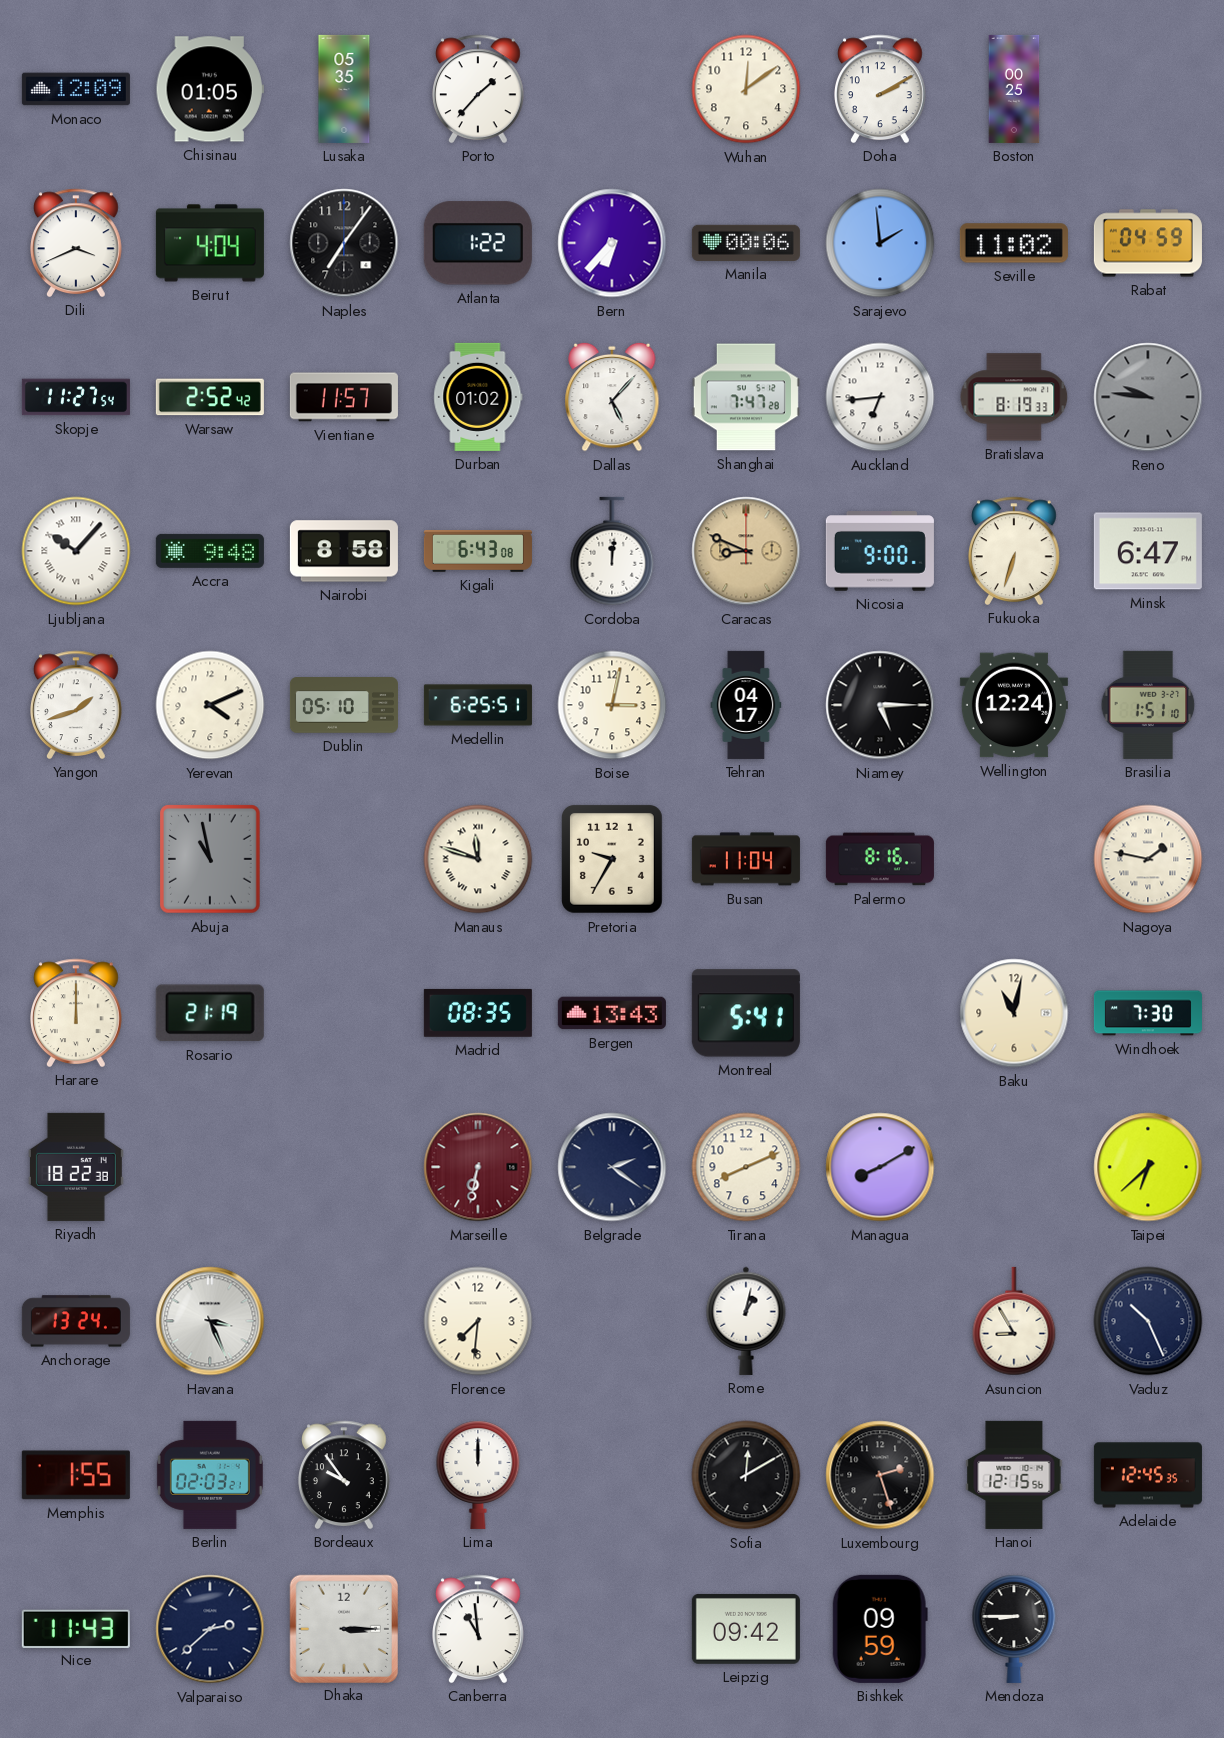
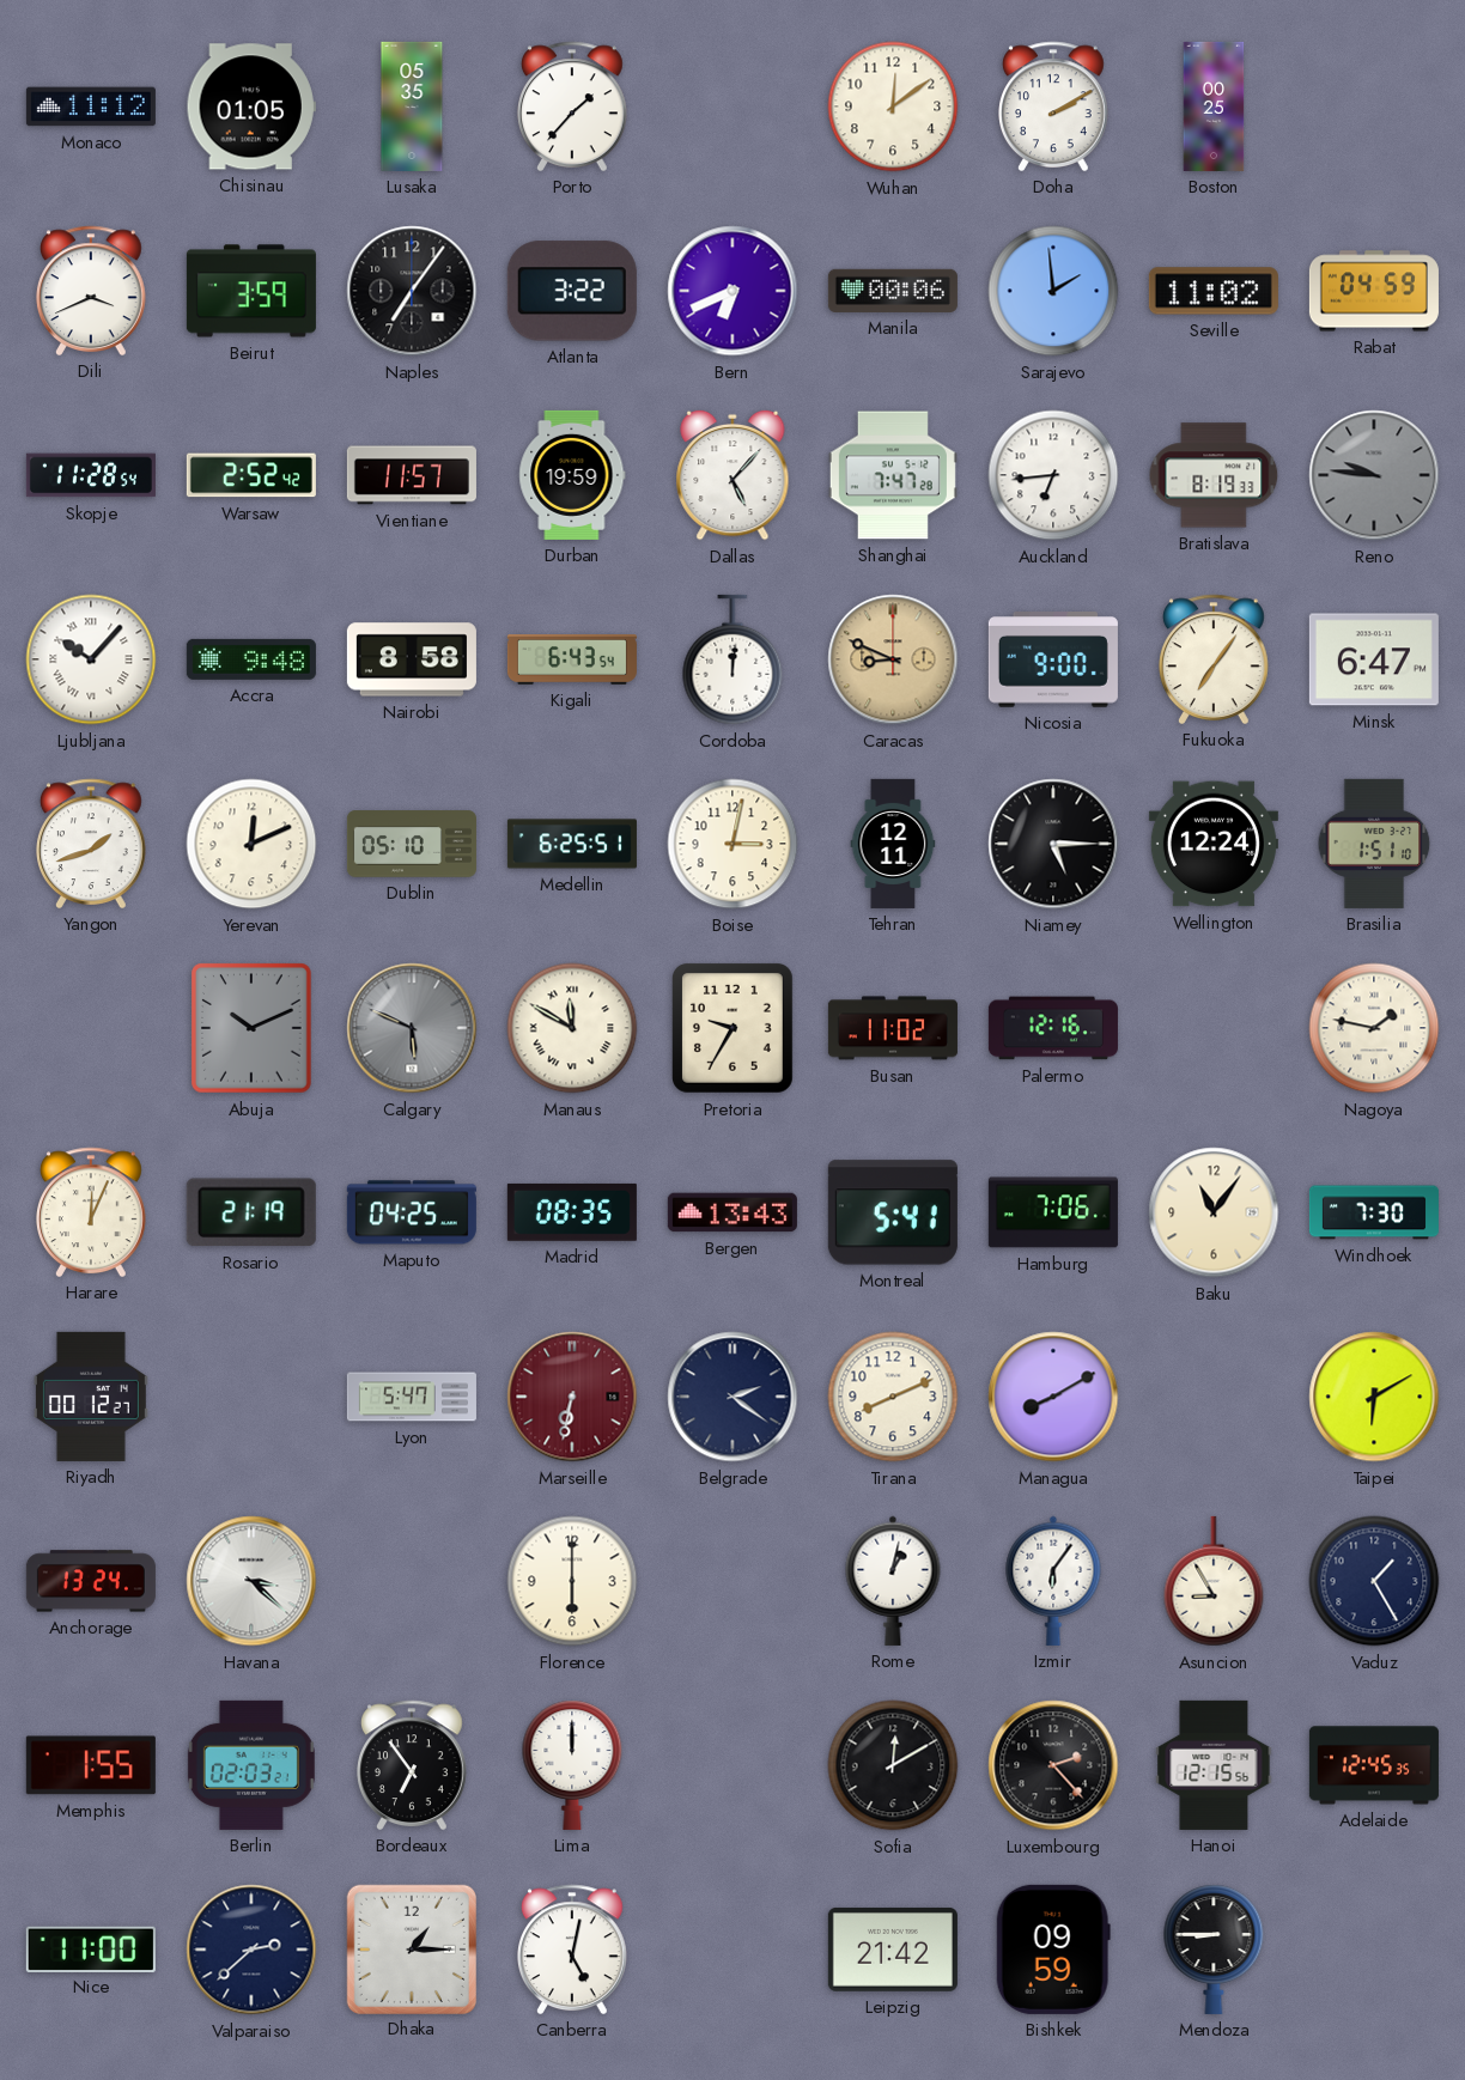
Monaco: 12:09 -> 11:12 (91, 107)
Beirut: 4:04 -> 3:59 (251, 291)
Atlanta: 1:22 -> 3:22 (572, 291)
Bern: 6:37 -> 6:41 (732, 291)
Skopje: 11:27 -> 11:28 (91, 475)
Durban: 01:02 -> 19:59 (572, 475)
Kigali: 6:43:08 -> 6:43:54 (572, 659)
Fukuoka: 6:33 -> 7:06 (1215, 659)
Yerevan: 4:11 -> 12:11 (251, 844)
Tehran: 04:17 -> 12:11 (893, 844)
Abuja: 10:58 -> 10:11 (253, 1028)
Calgary: none -> 5:49 (412, 1028)
Manaus: 11:48 -> 11:50 (572, 1028)
Busan: 11:04 -> 11:02 (893, 1028)
Palermo: 8:16 -> 12:16 (1053, 1028)
Harare: 12:00 -> 12:04 (92, 1212)
Maputo: none -> 04:25 (412, 1212)
Hamburg: none -> 7:06 (1053, 1212)
Baku: 11:02 -> 11:06 (1214, 1212)
Riyadh: 18:22 -> 00:12 (91, 1397)
Lyon: none -> 5:47 (412, 1397)
Taipei: 6:38 -> 6:10 (1374, 1397)
Havana: 3:26 -> 3:22 (251, 1581)
Florence: 7:31 -> 6:00 (572, 1581)
Izmir: none -> 6:06 (1053, 1581)
Vaduz: 10:26 -> 1:25 (1374, 1581)
Bordeaux: 9:54 -> 6:54 (413, 1765)
Luxembourg: 2:27 -> 2:23 (1053, 1765)
Nice: 11:43 -> 11:00 (91, 1948)
Dhaka: 3:15 -> 1:15 (411, 1948)
Canberra: 10:59 -> 5:02 (573, 1950)
Leipzig: 09:42 -> 21:42 (893, 1950)
